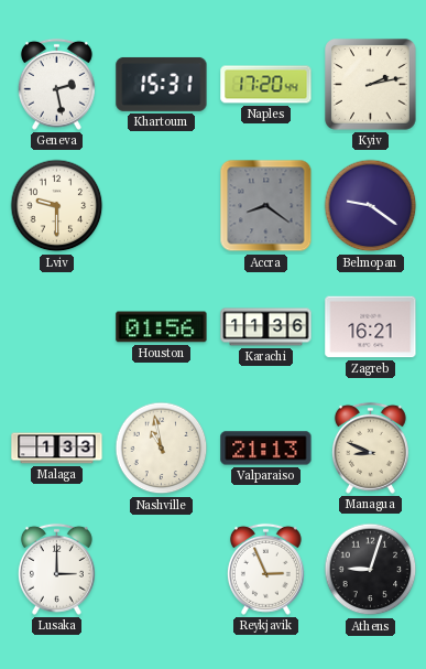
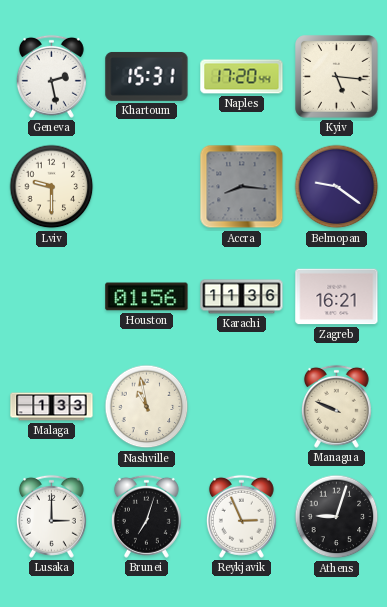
Kyiv: 2:13 -> 5:16 (337, 77)
Accra: 8:21 -> 8:16 (242, 187)
Valparaiso: 21:13 -> none (266, 449)
Managua: 8:49 -> 9:49 (336, 406)
Brunei: none -> 7:03 (146, 516)
